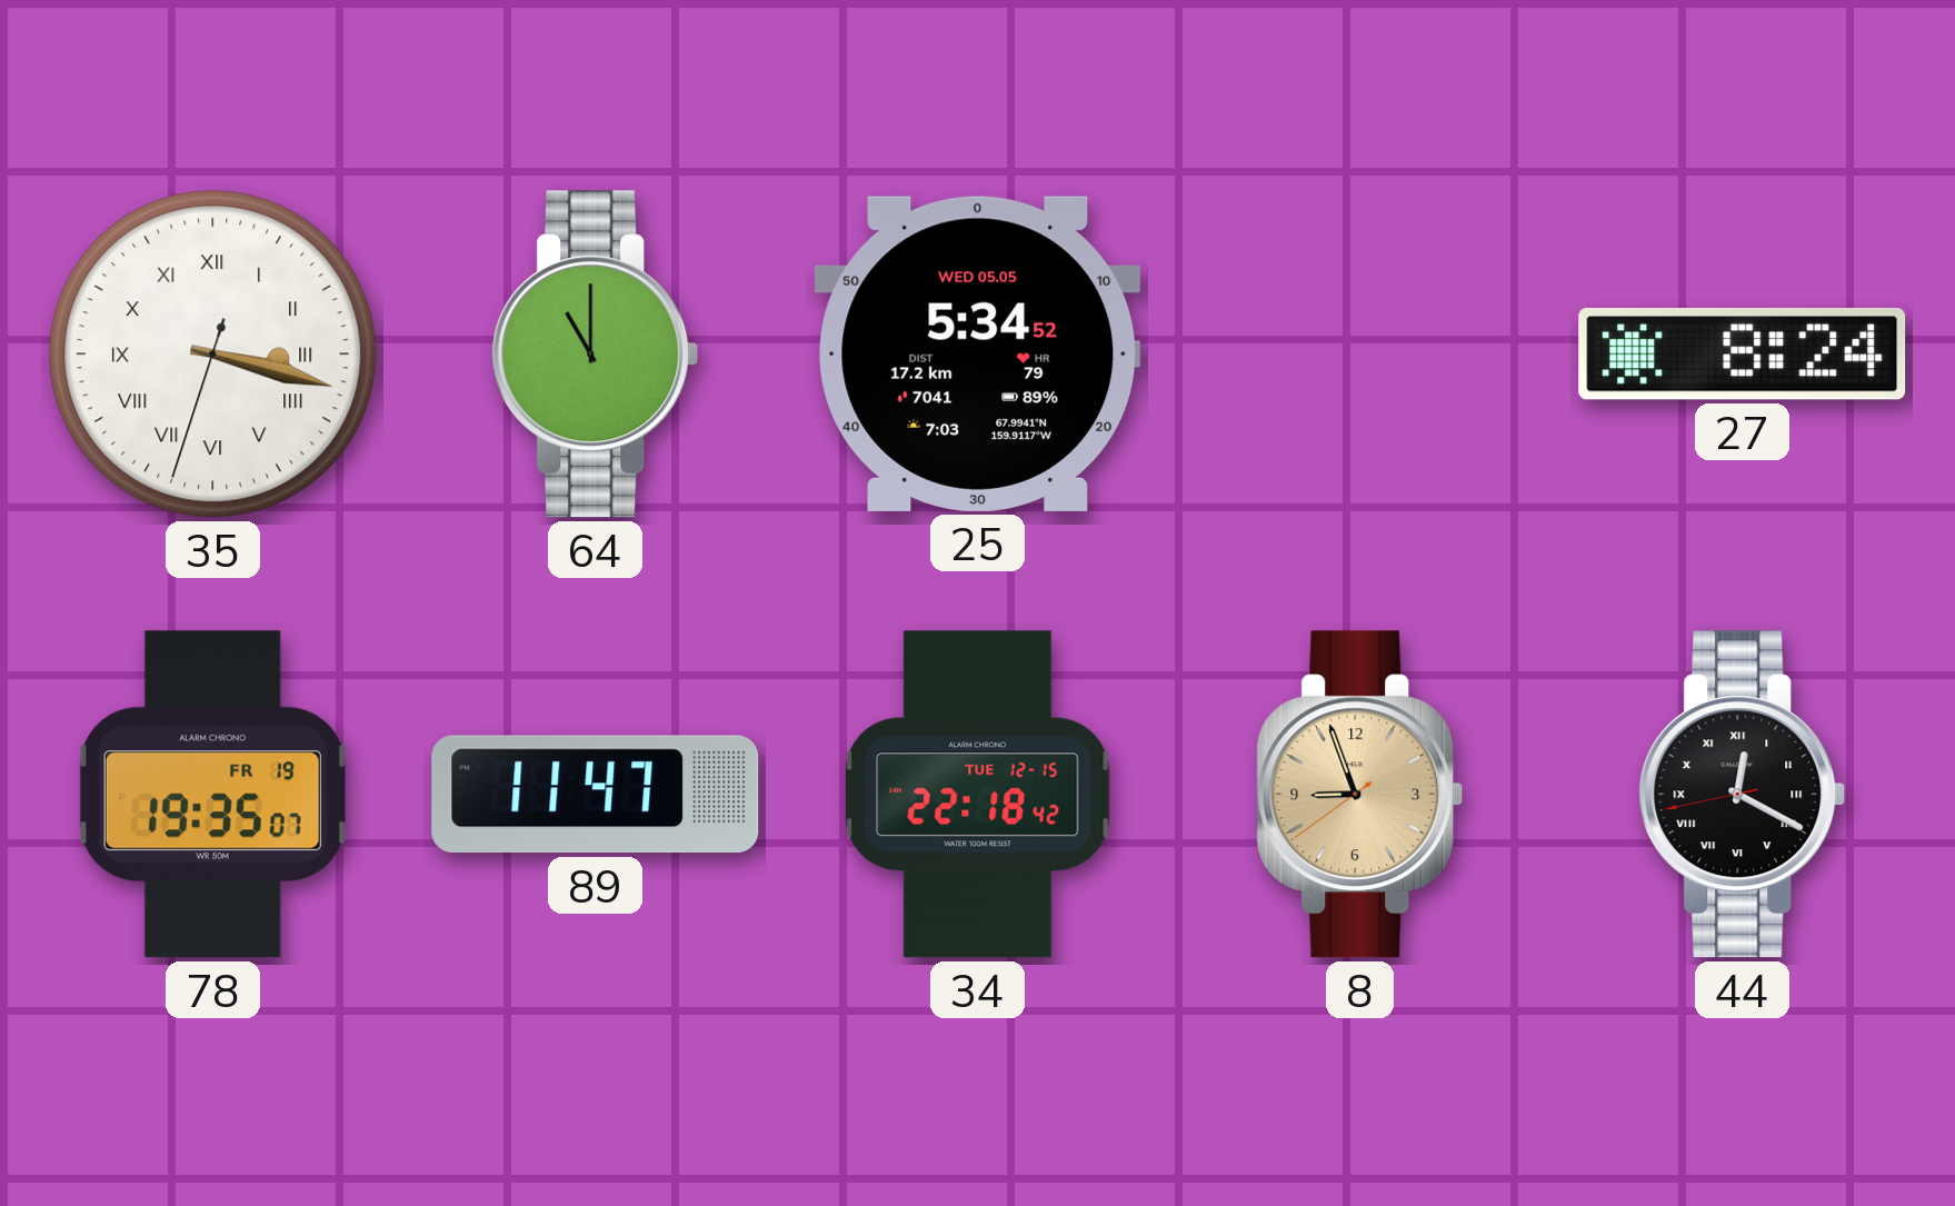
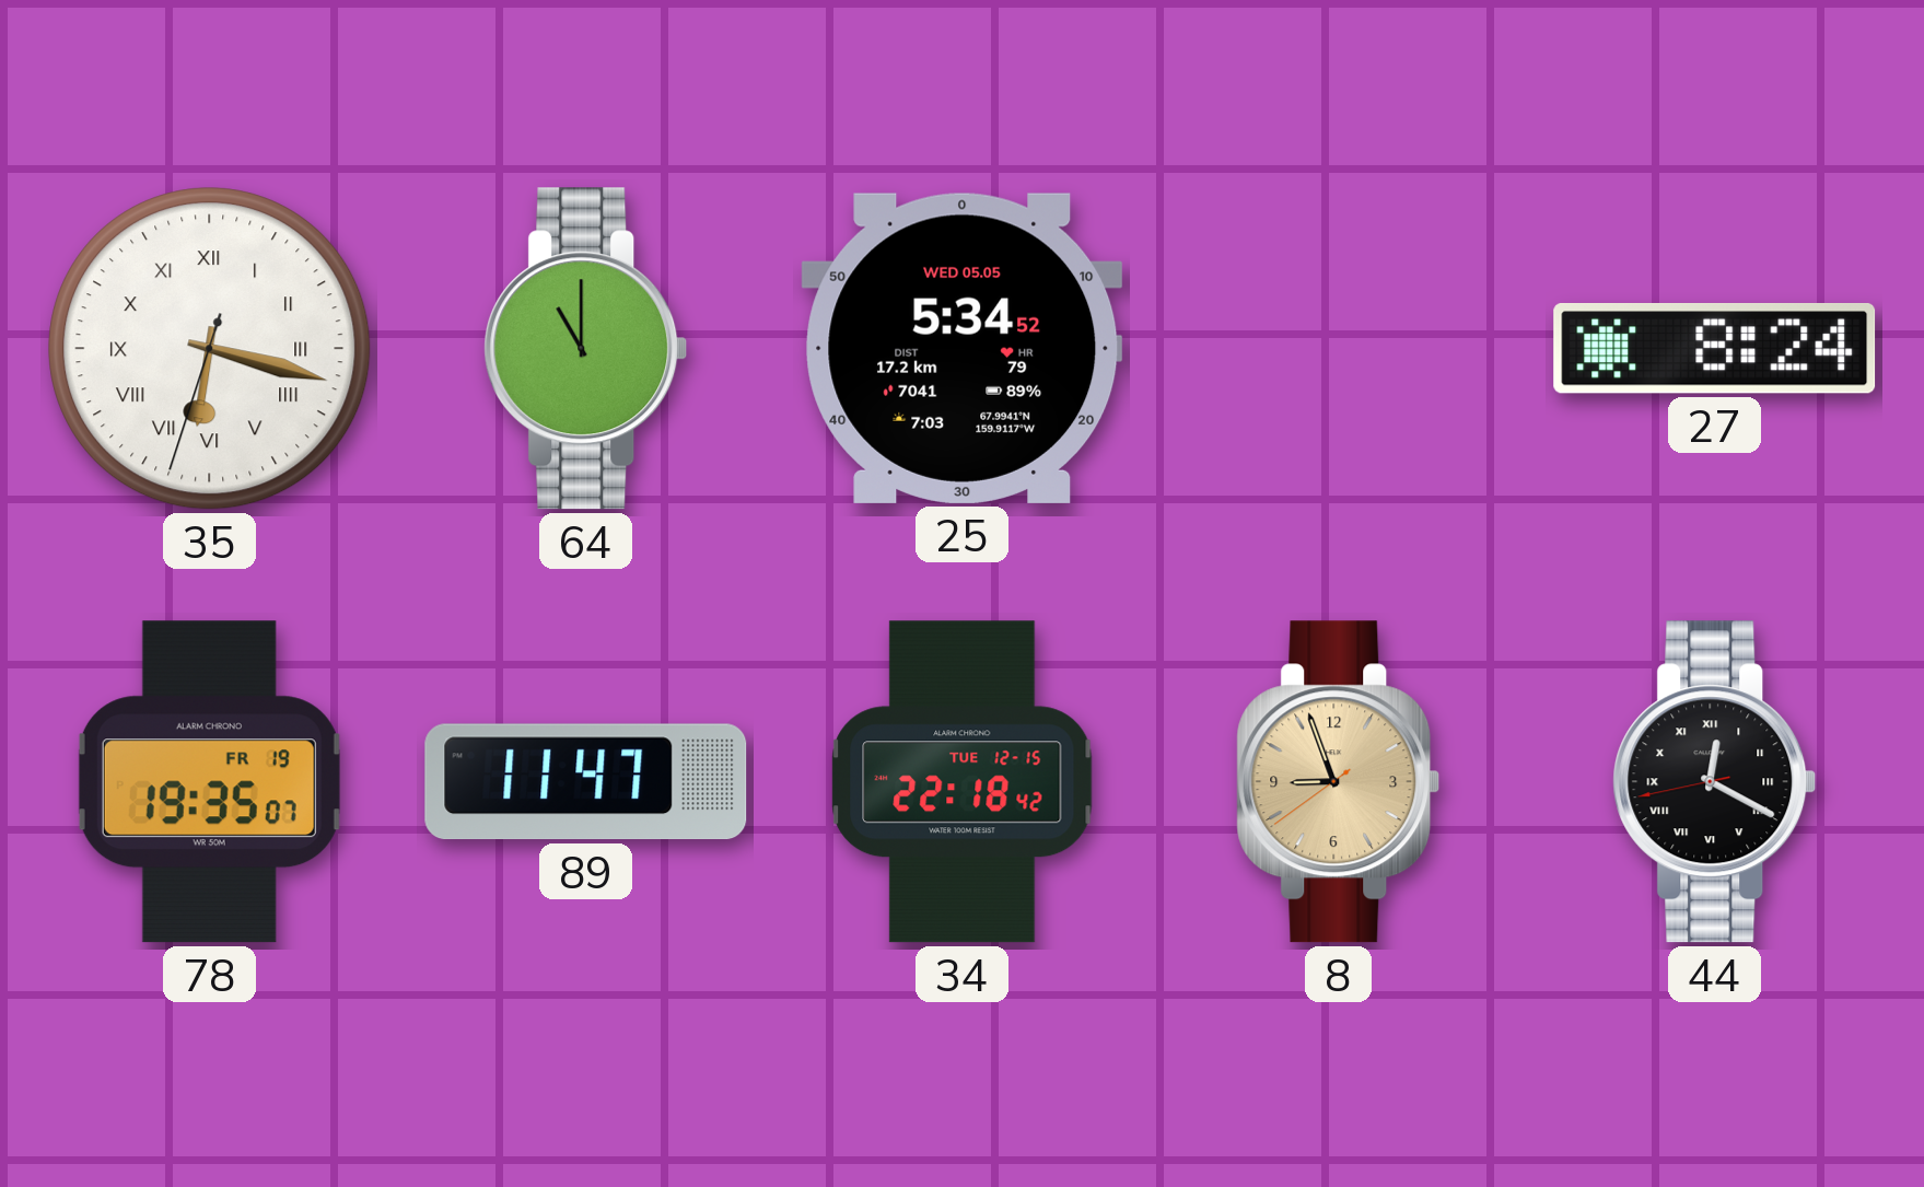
35: 3:17 -> 6:17 (210, 349)
